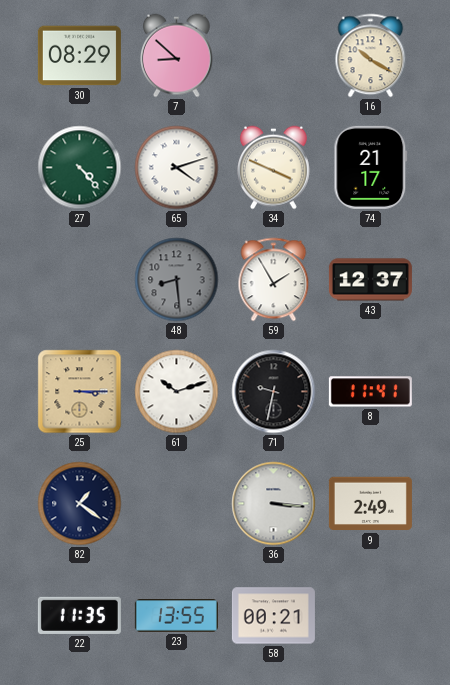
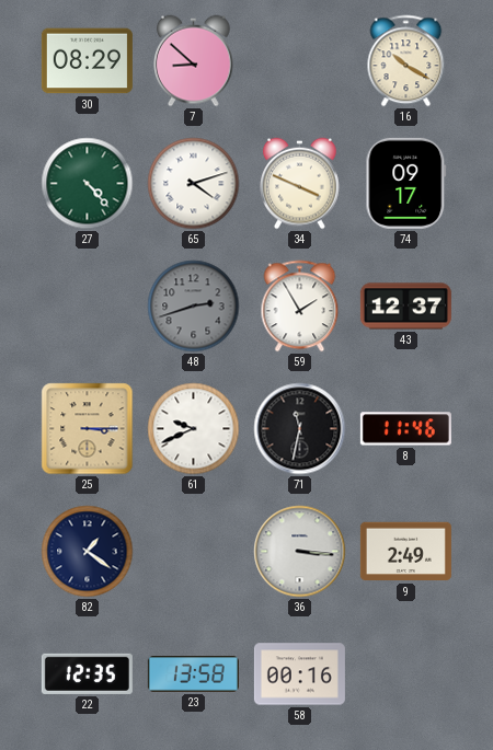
74: 21:17 -> 09:17 (406, 183)
48: 8:29 -> 2:42 (194, 307)
61: 10:12 -> 9:41 (194, 429)
71: 9:32 -> 11:32 (300, 429)
8: 11:41 -> 11:46 (405, 429)
22: 11:35 -> 12:35 (87, 673)
23: 13:55 -> 13:58 (193, 674)
58: 00:21 -> 00:16 (299, 674)
